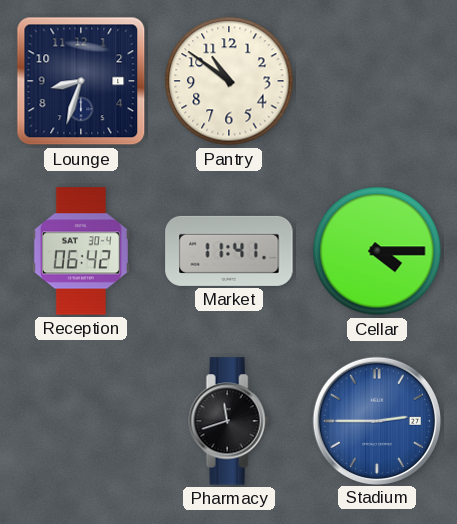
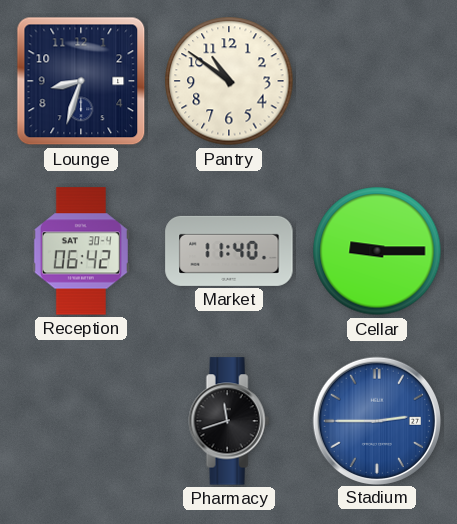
Market: 11:41 -> 11:40 (229, 251)
Cellar: 4:15 -> 9:15 (377, 251)
